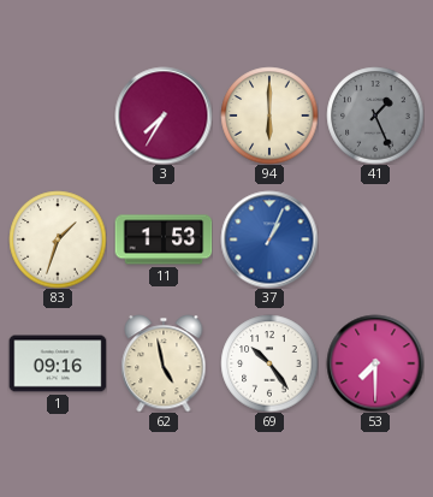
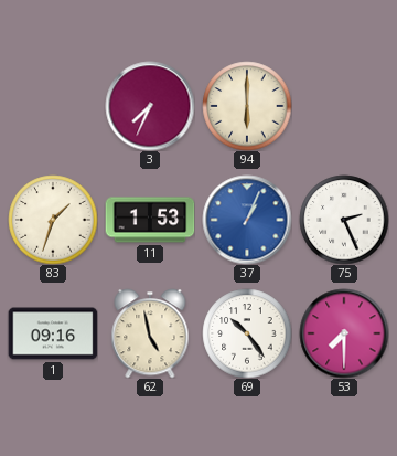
3: 7:35 -> 7:34 (150, 106)
41: 1:26 -> none (375, 116)
75: none -> 2:26 (344, 220)
